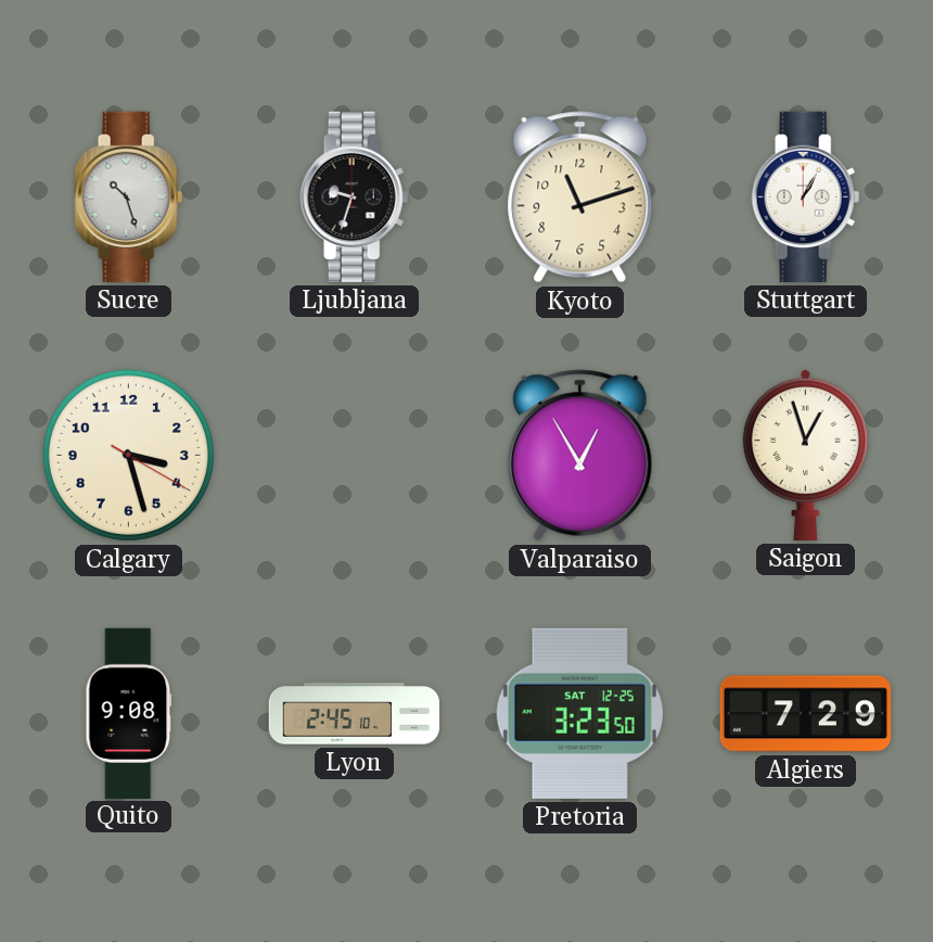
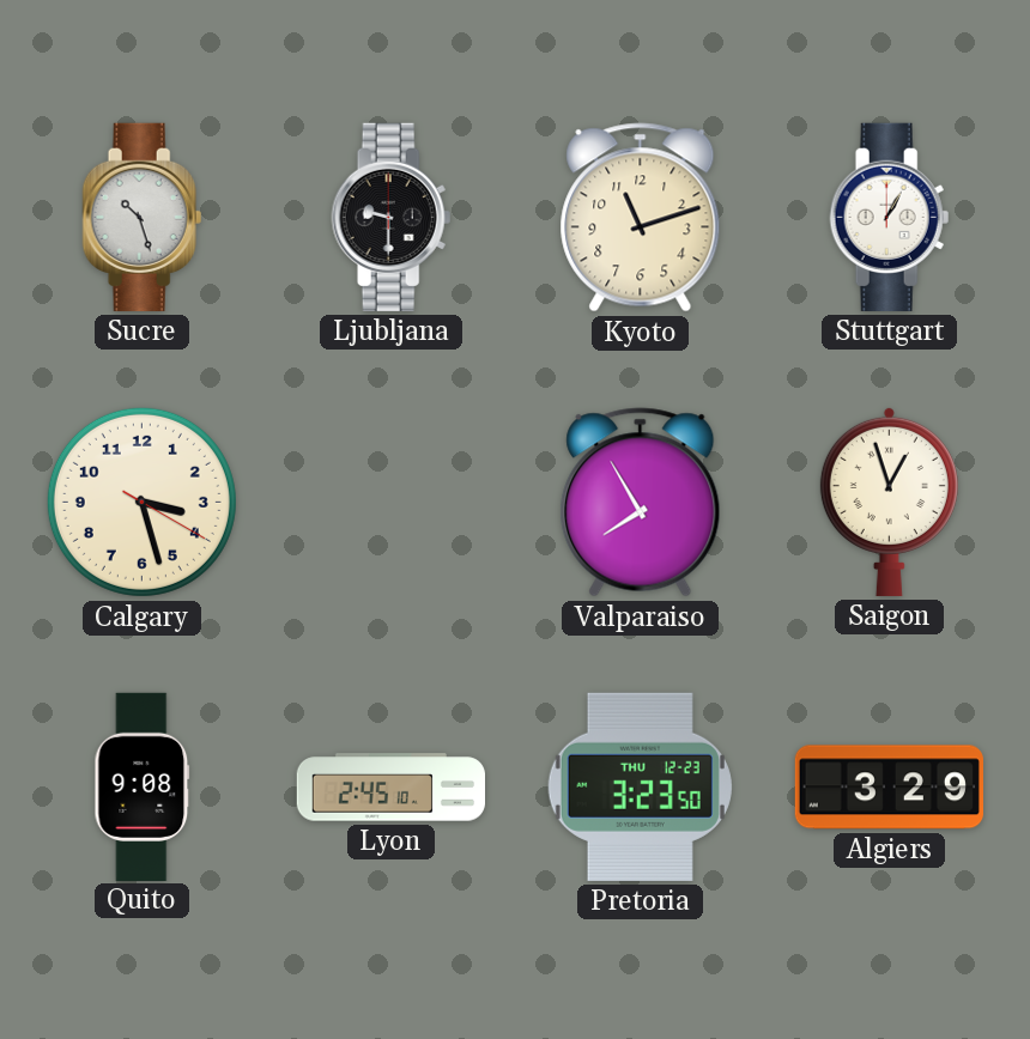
Ljubljana: 9:33 -> 9:30 (392, 217)
Valparaiso: 12:55 -> 7:55 (641, 503)
Pretoria date: SAT 12-25 -> THU 12-23 (640, 786)
Algiers: 7:29 -> 3:29 (889, 788)
